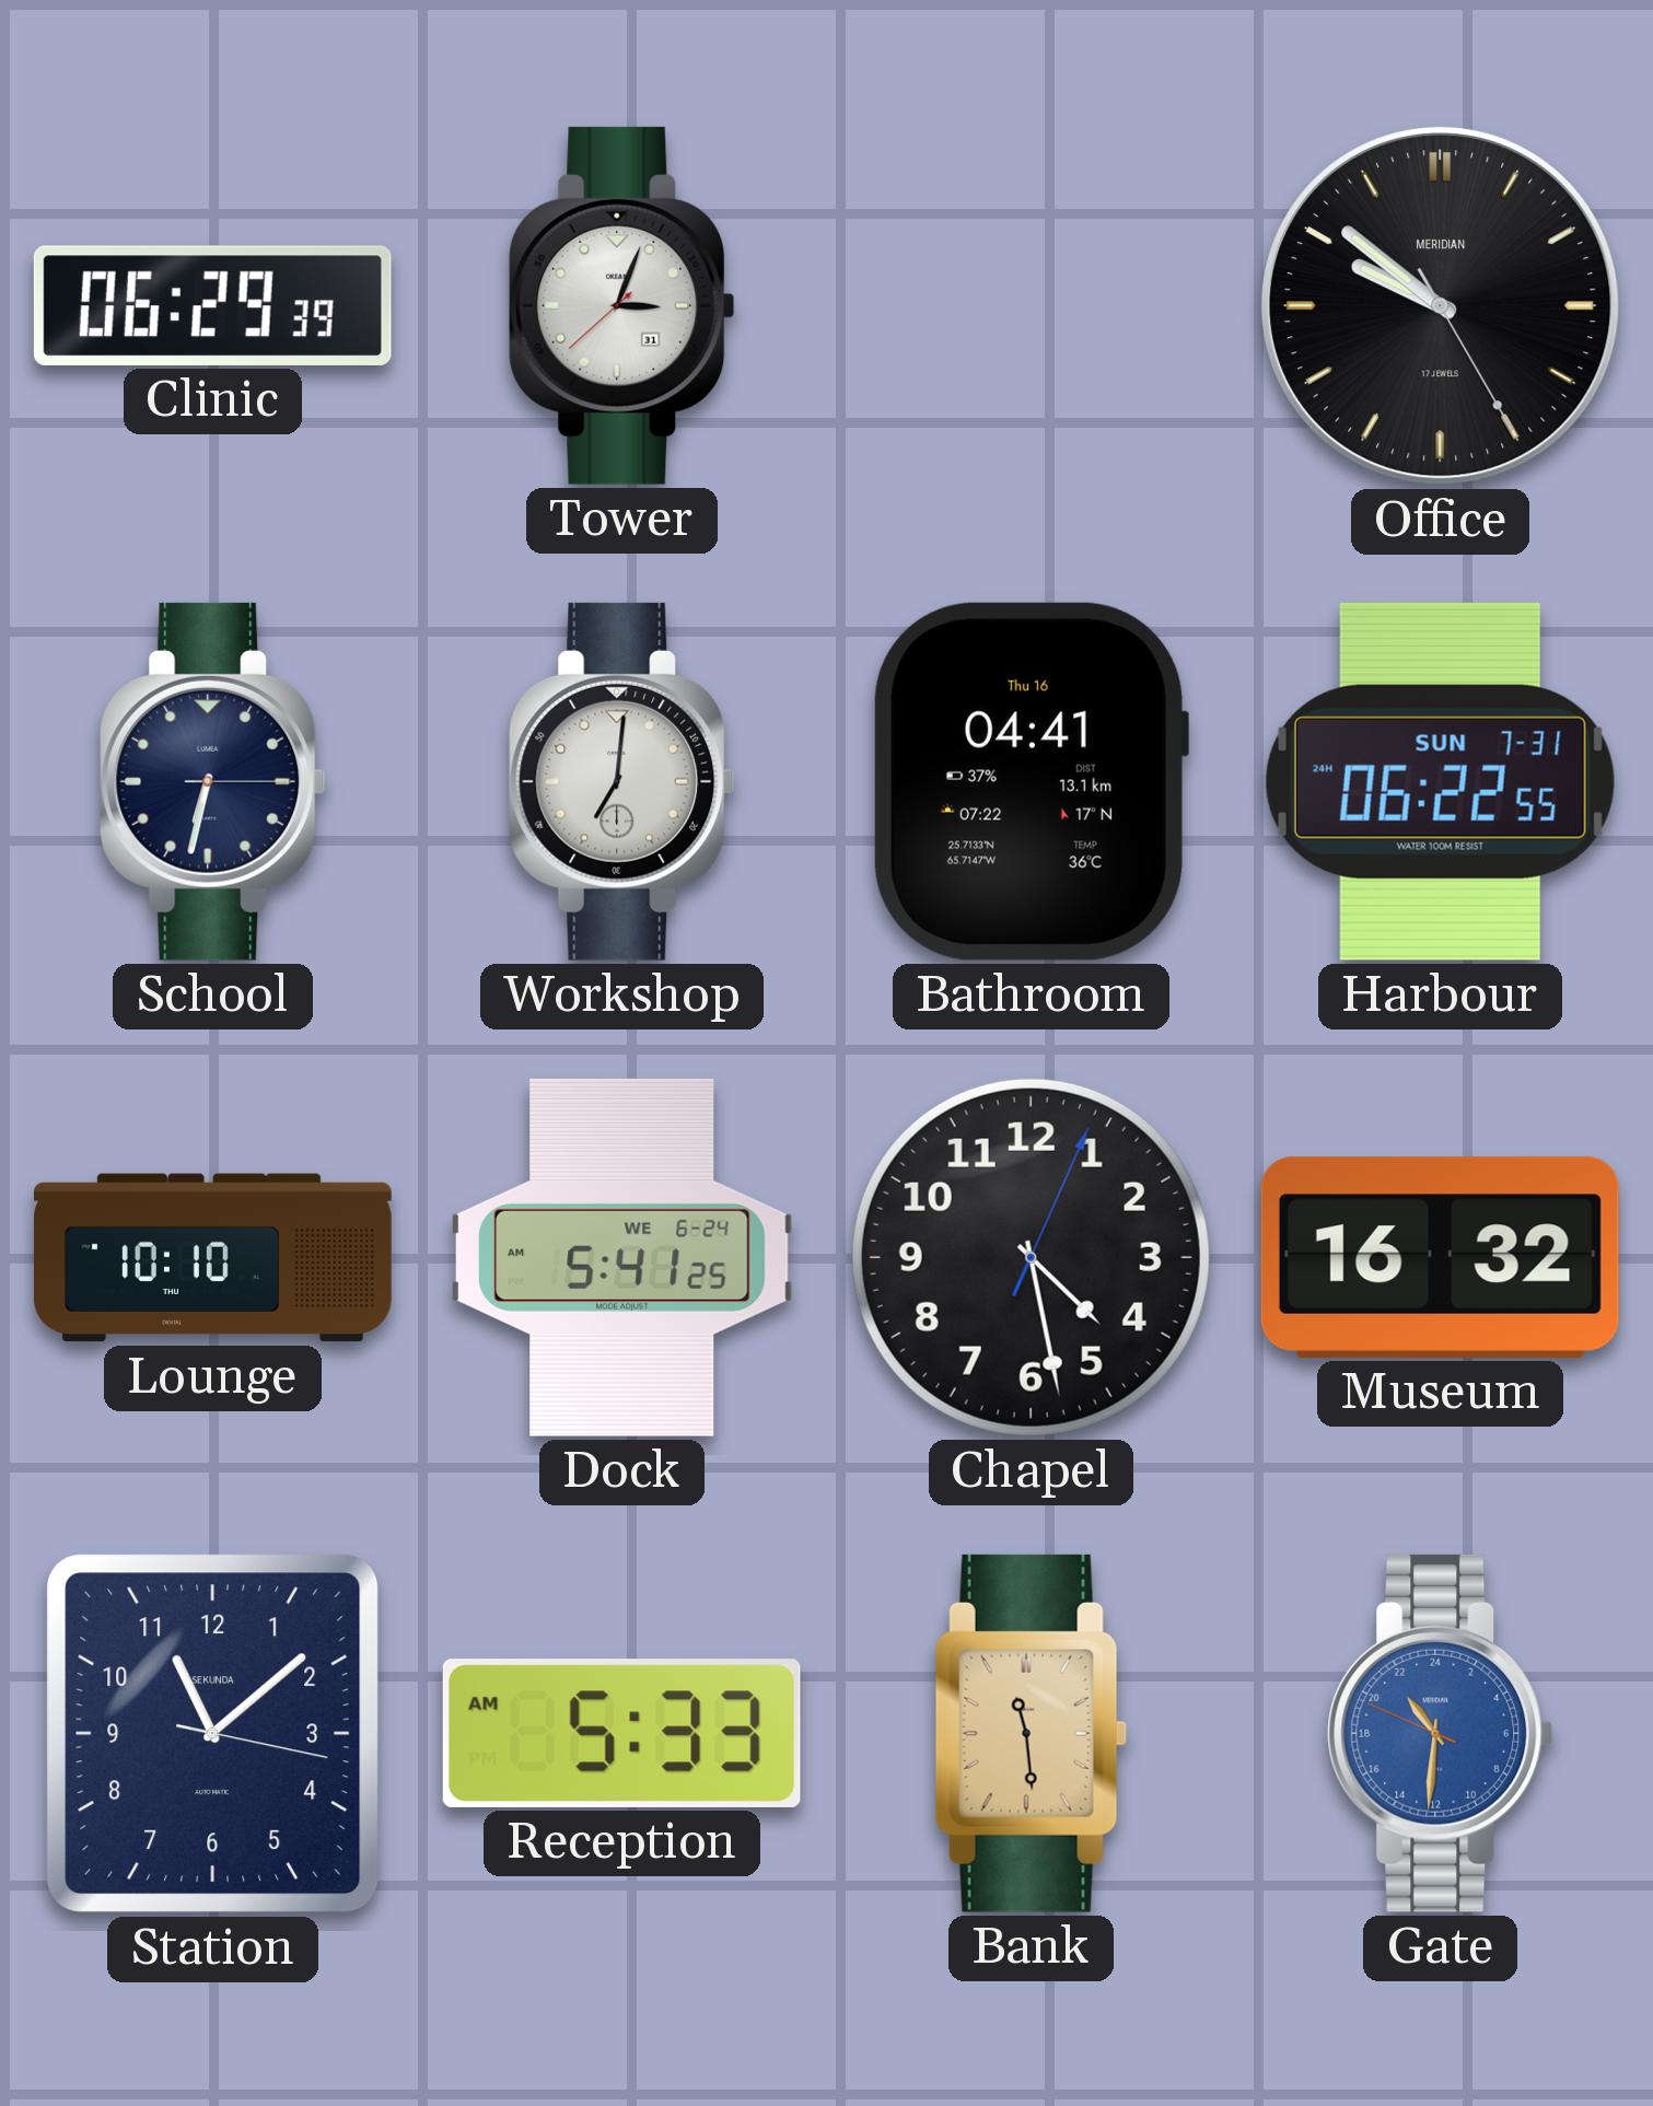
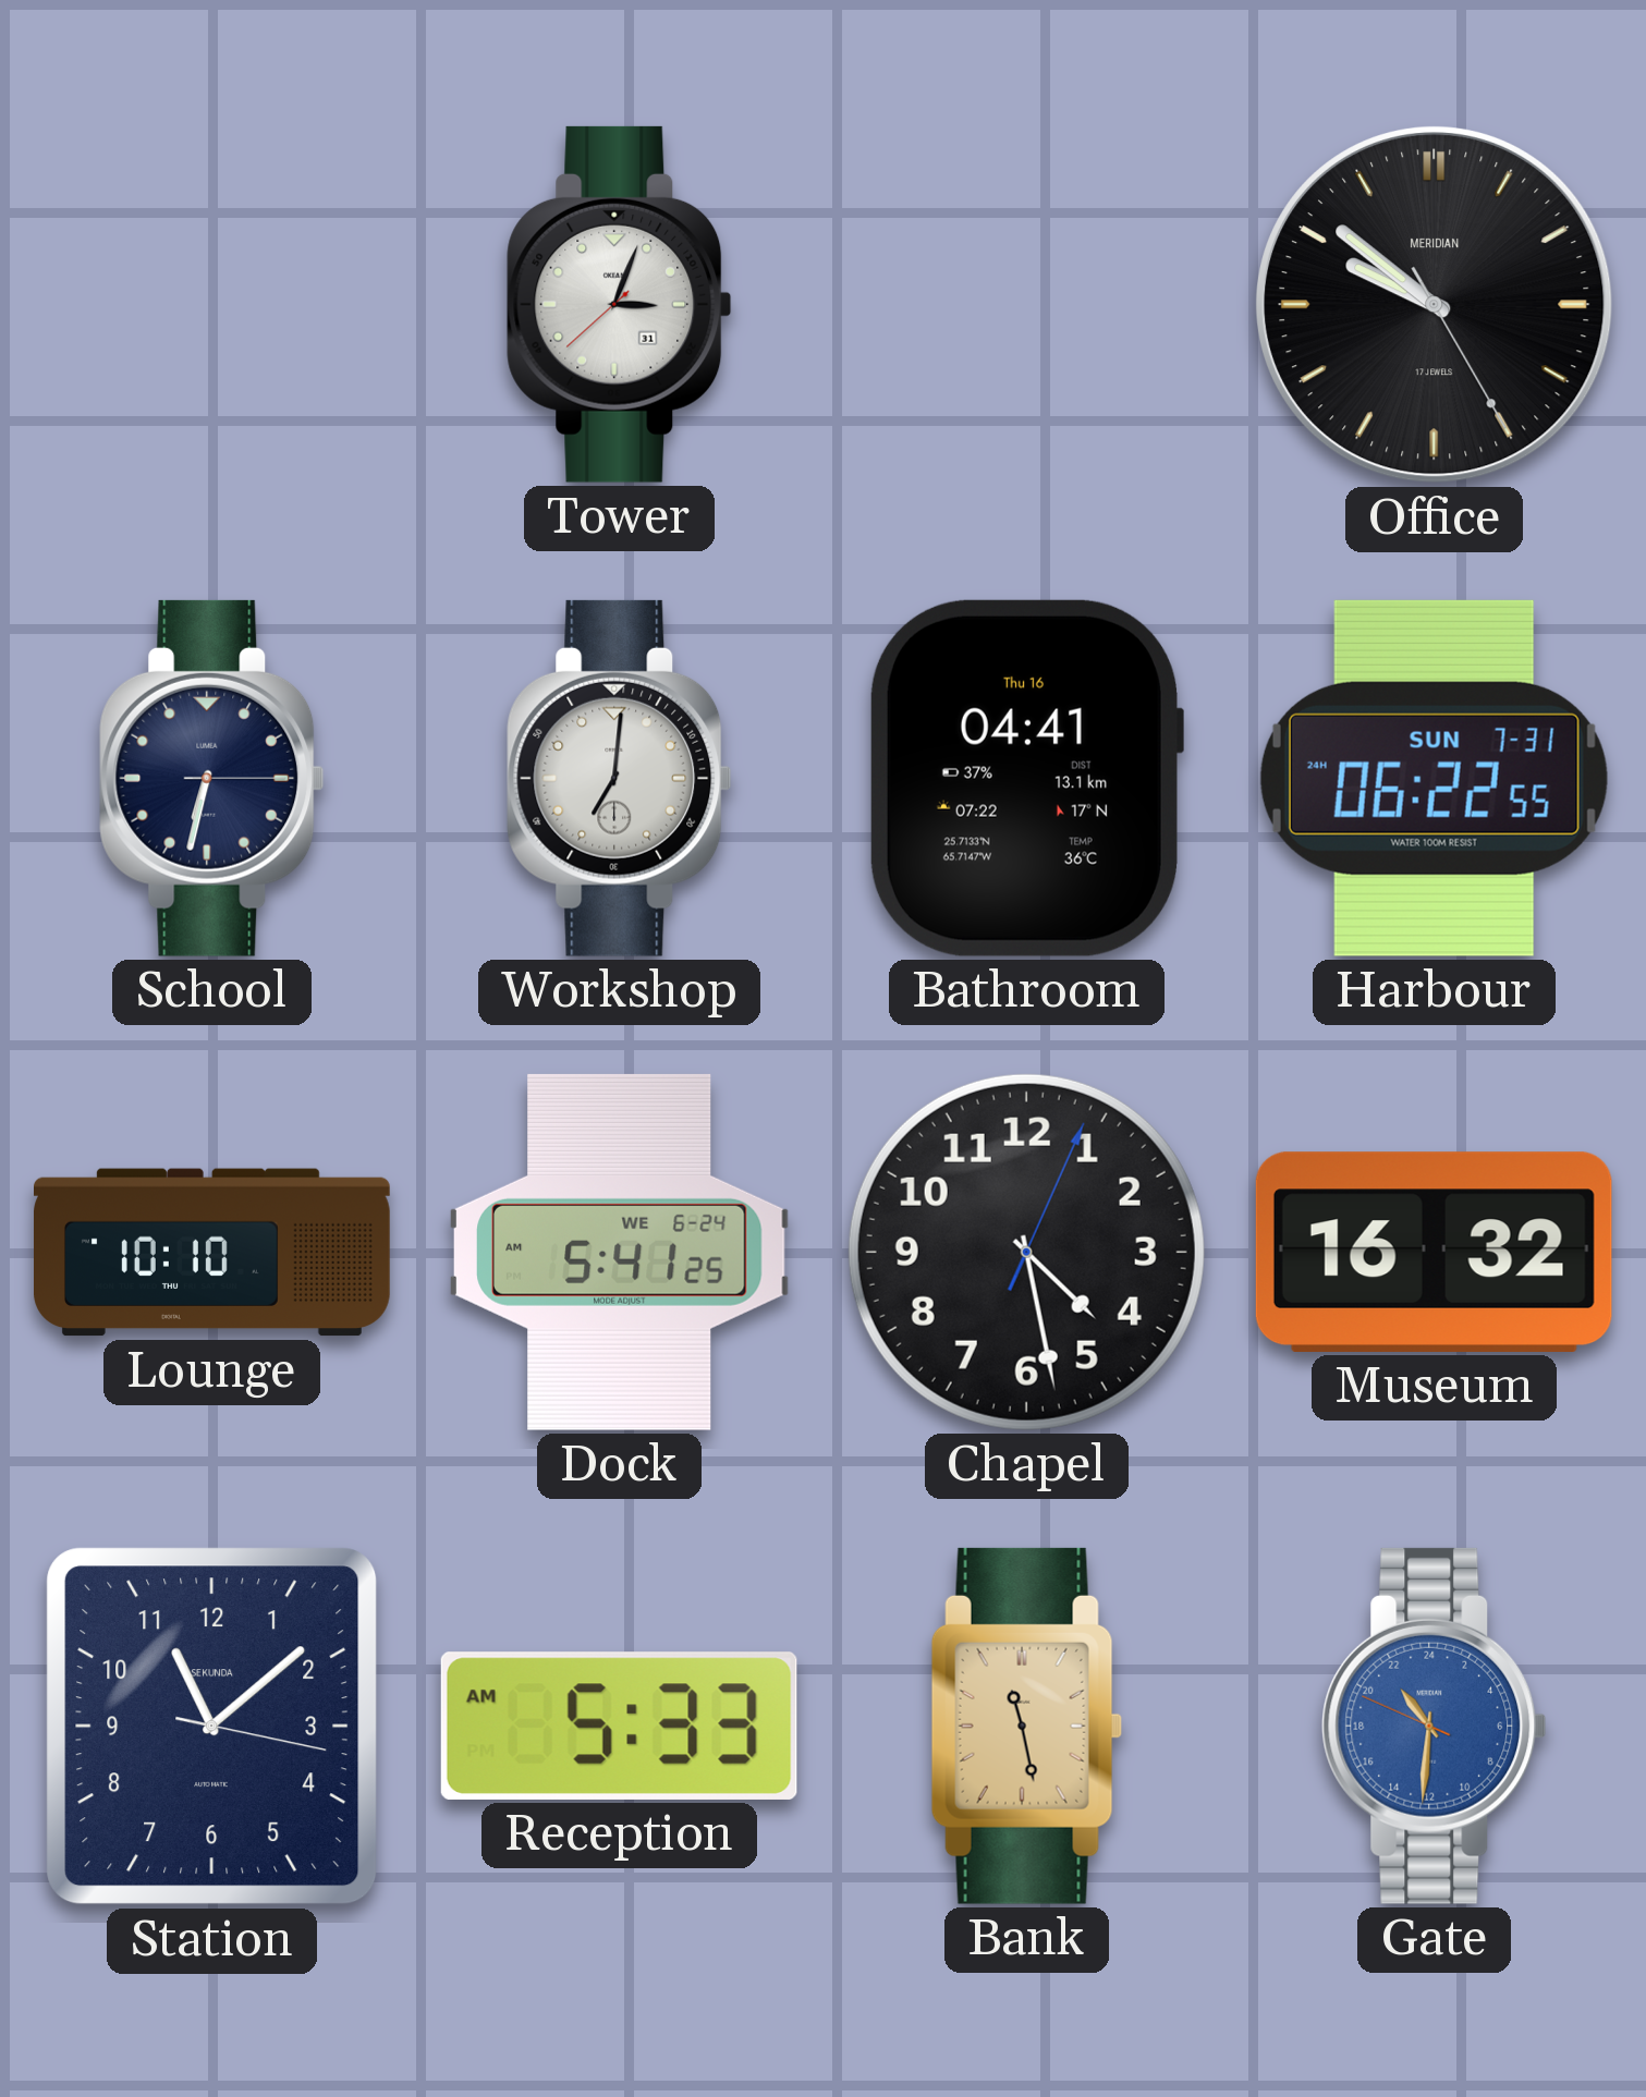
Clinic: 06:29 -> none (212, 305)
Bank: 11:29 -> 11:28 (1026, 1726)
